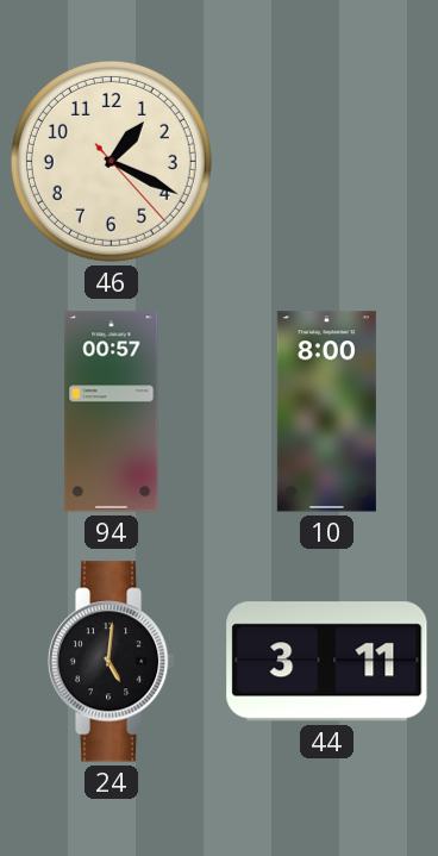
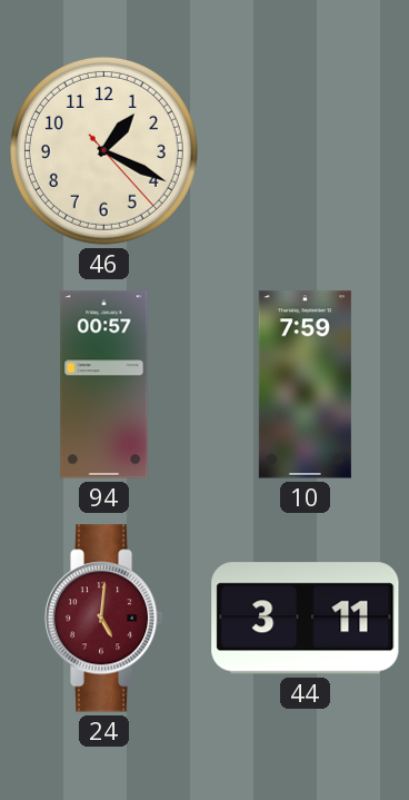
10: 8:00 -> 7:59 (305, 385)
24 dial: black -> burgundy (104, 619)
